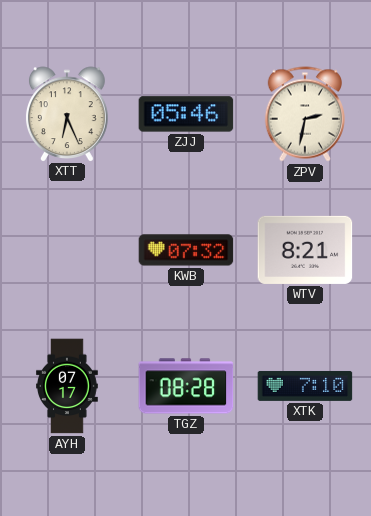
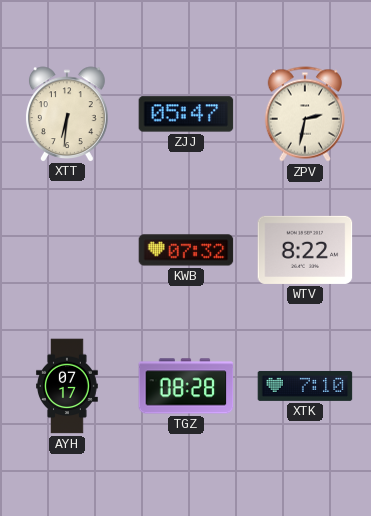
XTT: 6:26 -> 6:31 (67, 114)
ZJJ: 05:46 -> 05:47 (186, 114)
WTV: 8:21 -> 8:22 (305, 250)
